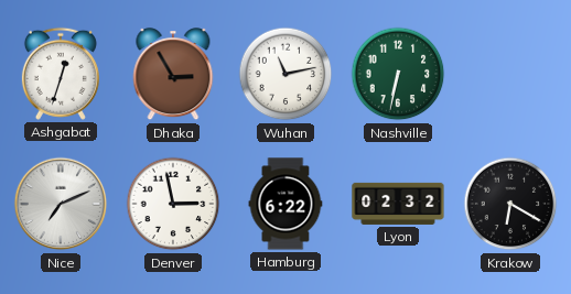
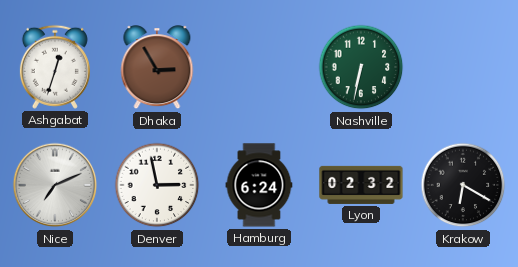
Wuhan: 11:13 -> none (285, 74)
Hamburg: 6:22 -> 6:24 (259, 185)
